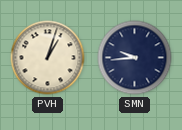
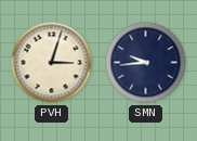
PVH: 1:03 -> 3:03 (52, 63)
